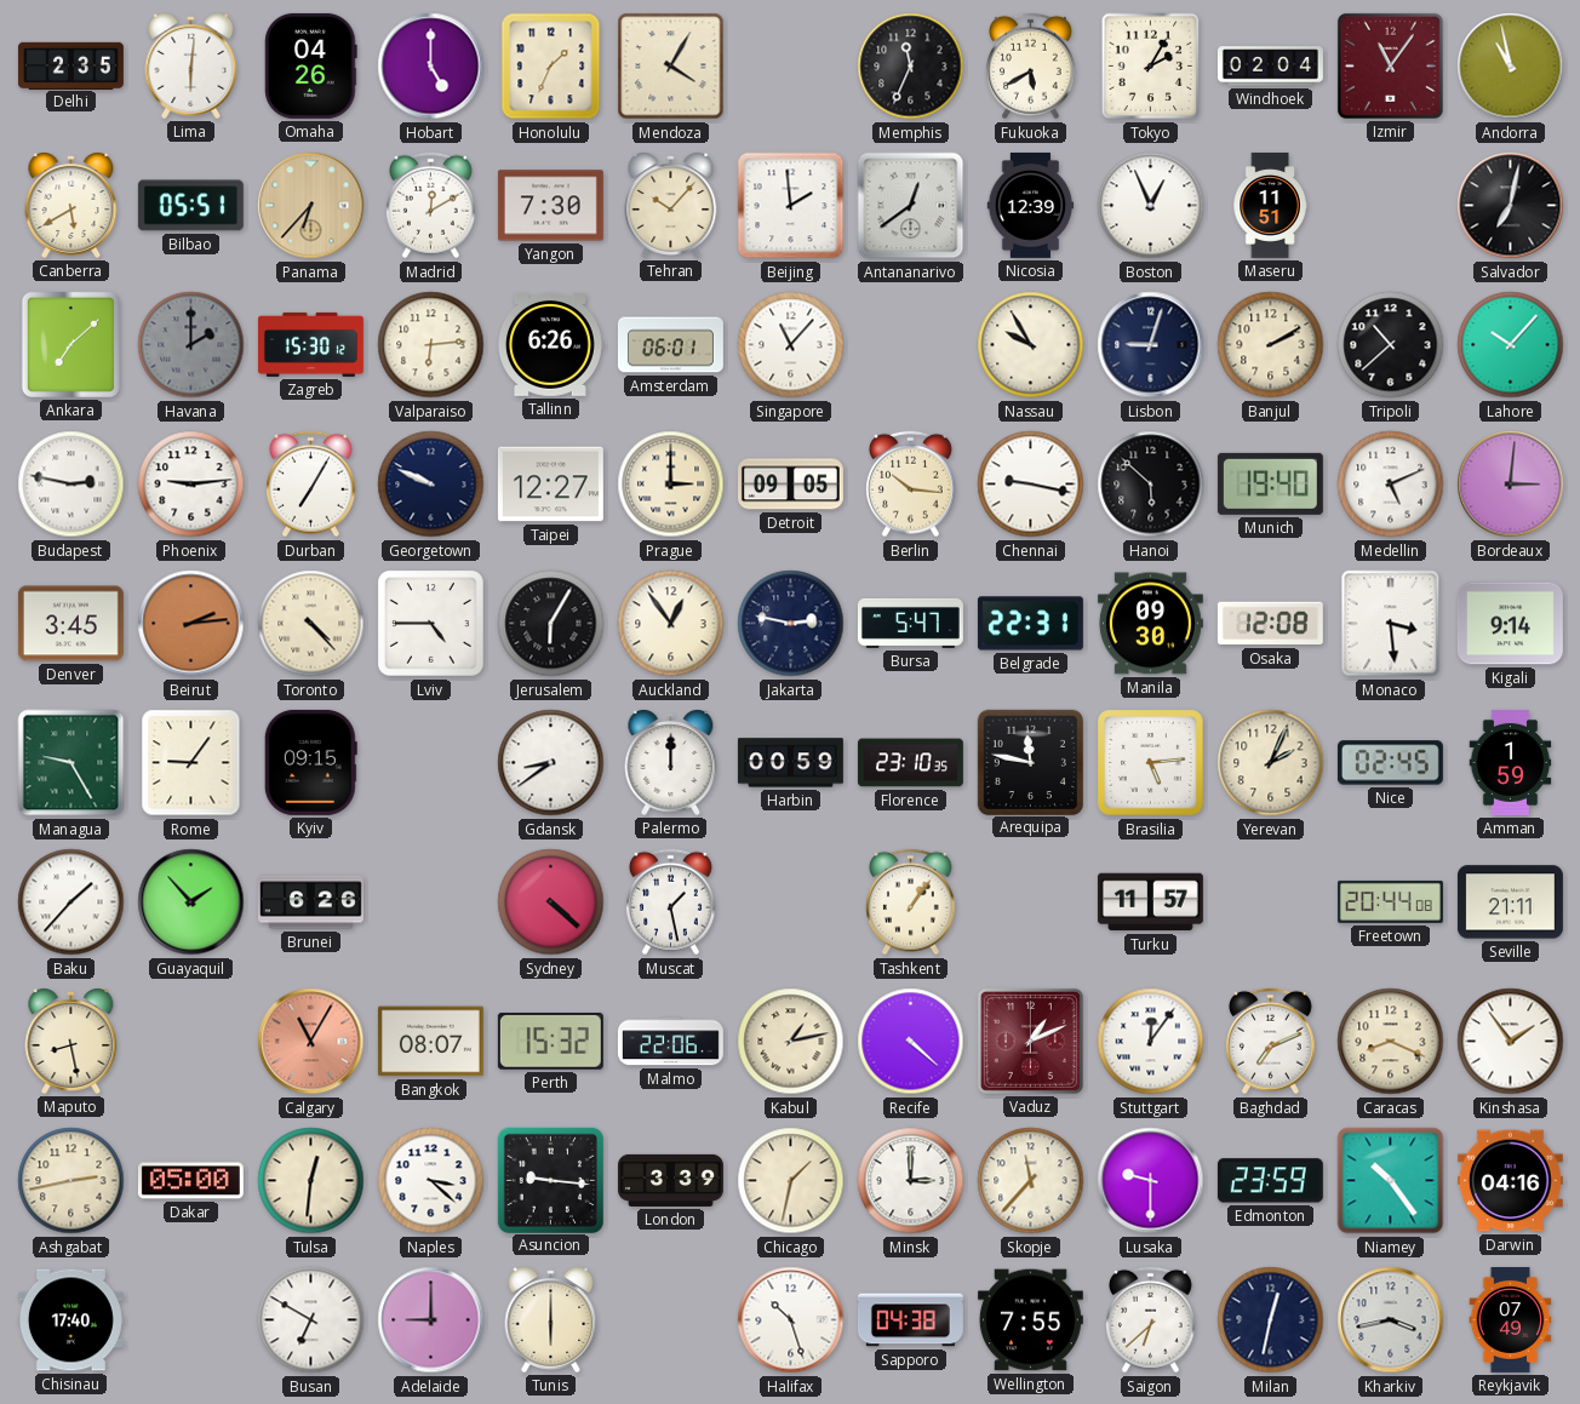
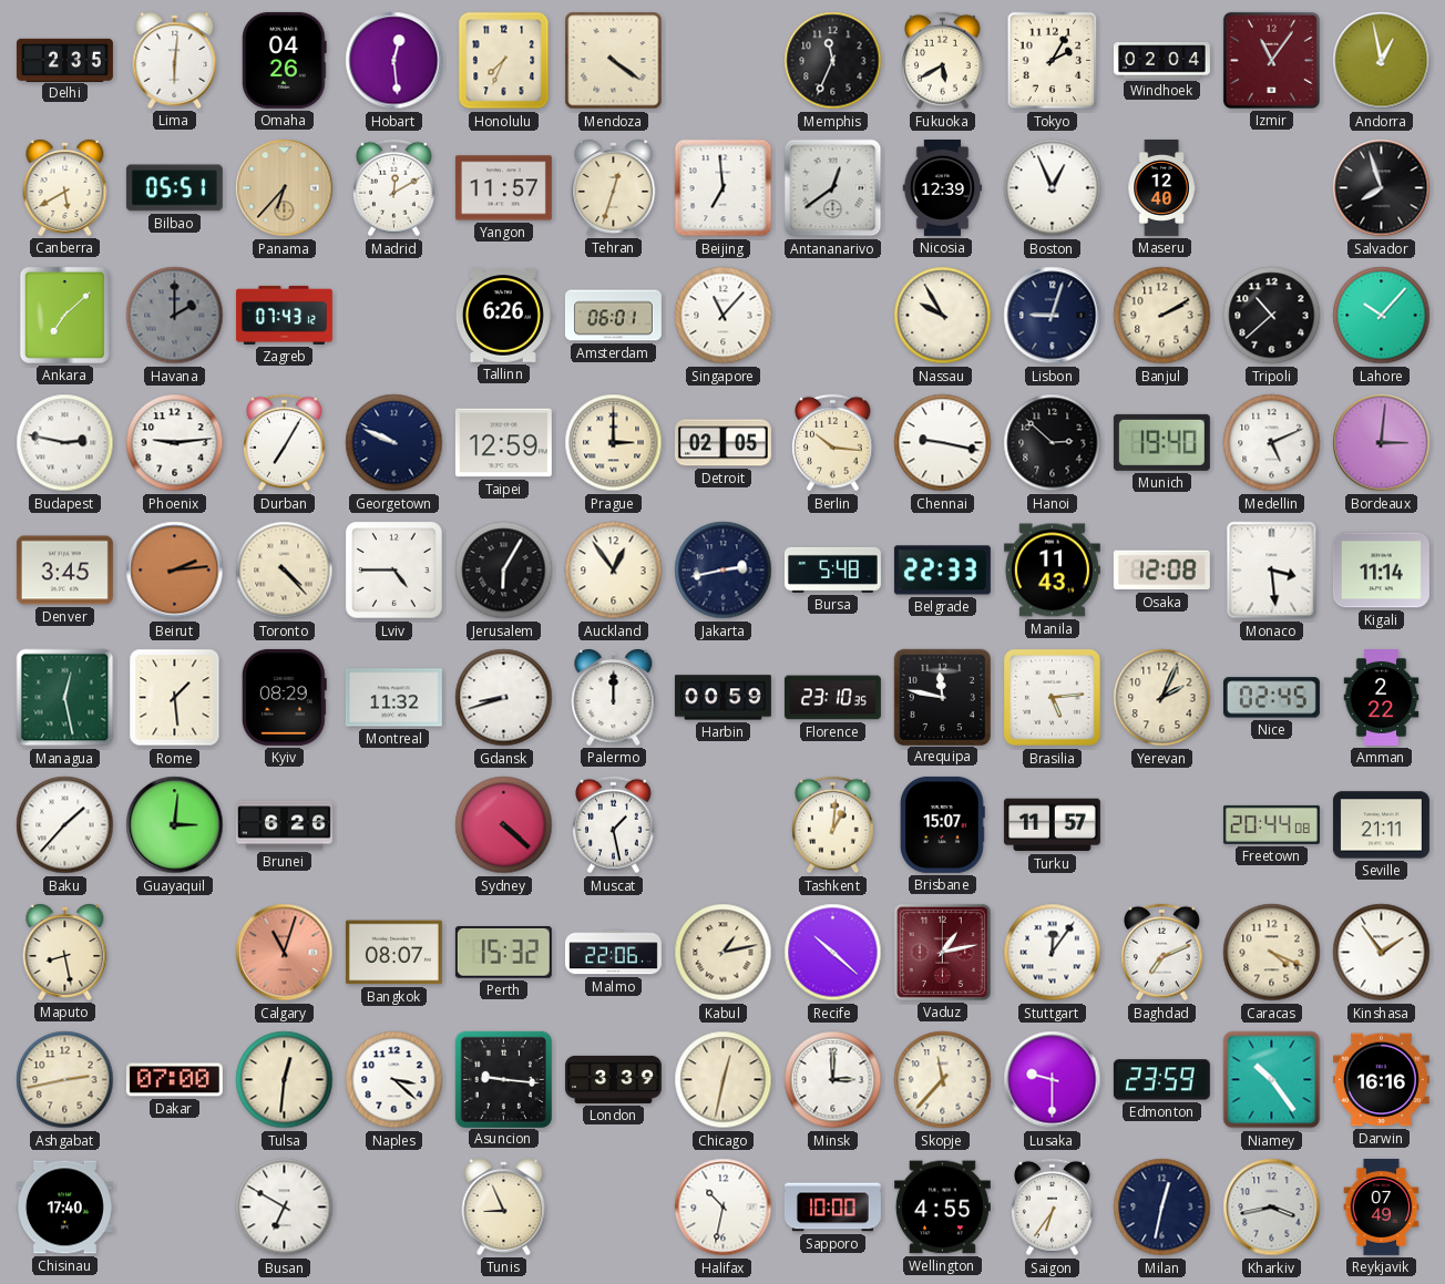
Hobart: 5:00 -> 12:29 (394, 61)
Honolulu: 1:34 -> 7:34 (504, 61)
Mendoza: 4:05 -> 4:21 (614, 61)
Andorra: 10:58 -> 12:58 (1382, 61)
Yangon: 7:30 -> 11:57 (503, 188)
Tehran: 10:07 -> 12:33 (614, 188)
Beijing: 1:59 -> 6:59 (724, 188)
Maseru: 11:51 -> 12:40 (1161, 187)
Salvador: 7:02 -> 7:57 (1382, 188)
Zagreb: 15:30 -> 07:43 (284, 315)
Valparaiso: 6:14 -> none (431, 345)
Taipei: 12:27 -> 12:59 (503, 443)
Detroit: 09:05 -> 02:05 (722, 443)
Hanoi: 5:52 -> 2:52 (1053, 443)
Jakarta: 2:47 -> 2:43 (724, 571)
Bursa: 5:47 -> 5:48 (832, 569)
Belgrade: 22:31 -> 22:33 (942, 571)
Manila: 09:30 -> 11:43 (1052, 571)
Kigali: 9:14 -> 11:14 (1381, 571)
Managua: 9:25 -> 12:28 (65, 698)
Rome: 9:06 -> 1:29 (175, 698)
Kyiv: 09:15 -> 08:29 (284, 697)
Montreal: none -> 11:32 (393, 698)
Gdansk: 8:39 -> 8:42 (504, 698)
Amman: 1:59 -> 2:22 (1382, 697)
Guayaquil: 1:53 -> 3:01 (175, 825)
Tashkent: 1:06 -> 1:01 (833, 825)
Brisbane: none -> 15:07 (943, 824)
Calgary: 11:05 -> 11:03 (285, 953)
Recife: 4:22 -> 10:22 (833, 953)
Vaduz: 1:11 -> 1:13 (942, 952)
Caracas: 8:19 -> 4:19 (1272, 953)
Dakar: 05:00 -> 07:00 (174, 1080)
Chicago: 1:32 -> 12:32 (724, 1080)
Darwin: 04:16 -> 16:16 (1381, 1080)
Adelaide: 9:00 -> none (431, 1320)
Tunis: 6:00 -> 8:56 (504, 1208)
Halifax: 10:27 -> 10:32 (724, 1208)
Sapporo: 04:38 -> 10:00 (832, 1208)
Wellington: 7:55 -> 4:55 (942, 1208)
Saigon: 6:38 -> 6:36 (1053, 1208)
